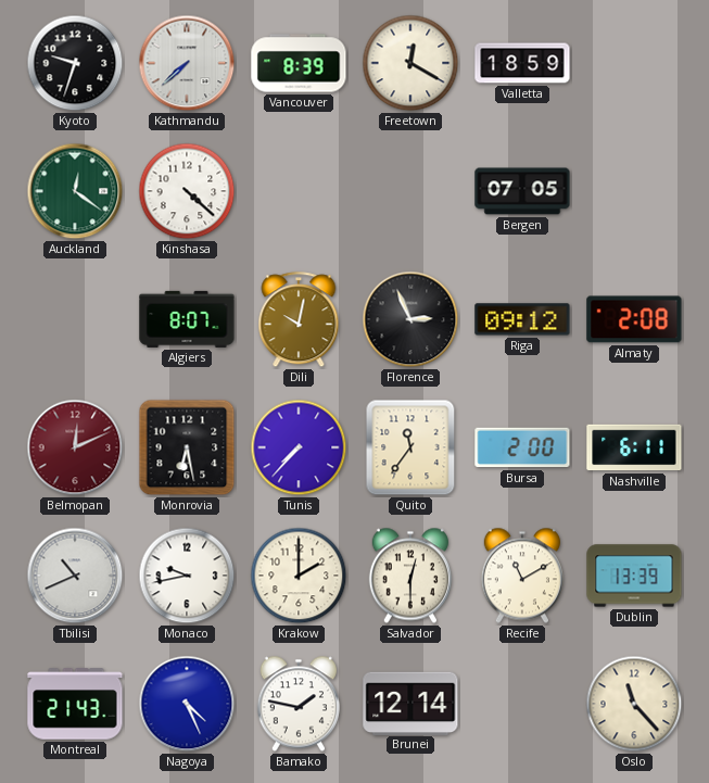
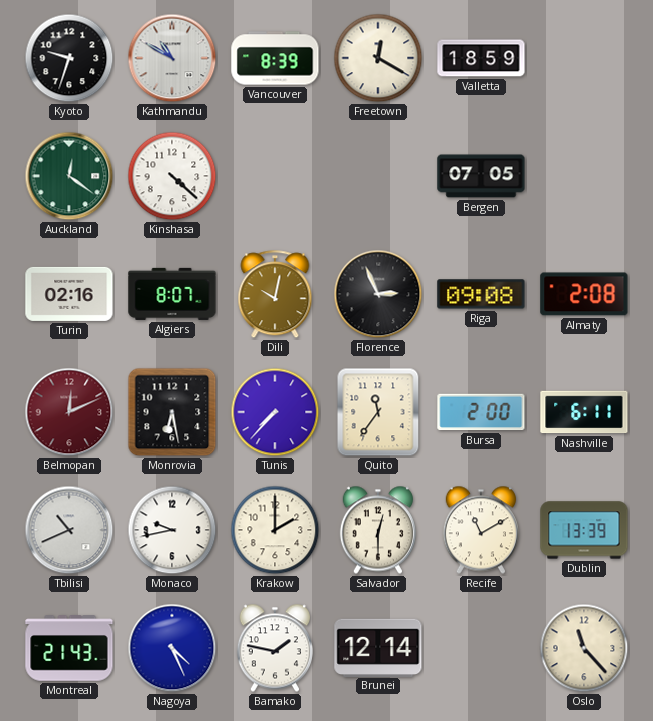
Kathmandu: 7:38 -> 10:50 (172, 58)
Turin: none -> 02:16 (69, 294)
Riga: 09:12 -> 09:08 (481, 294)
